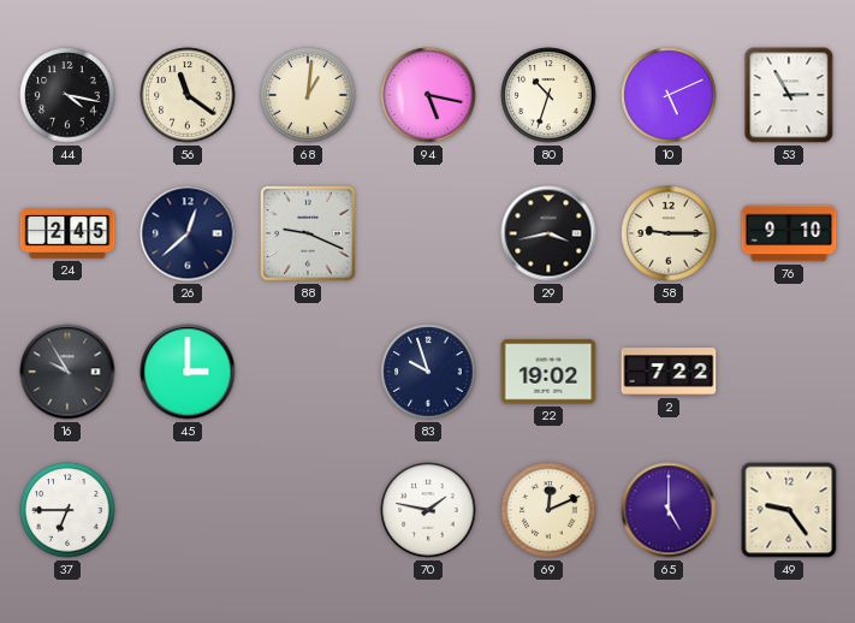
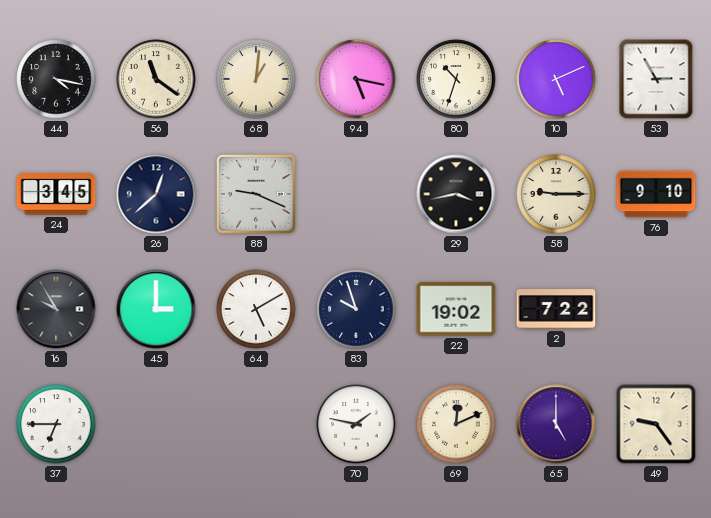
24: 2:45 -> 3:45 (56, 194)
64: none -> 5:10 (256, 309)
